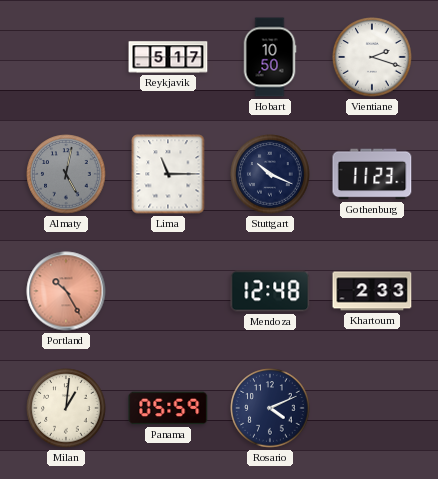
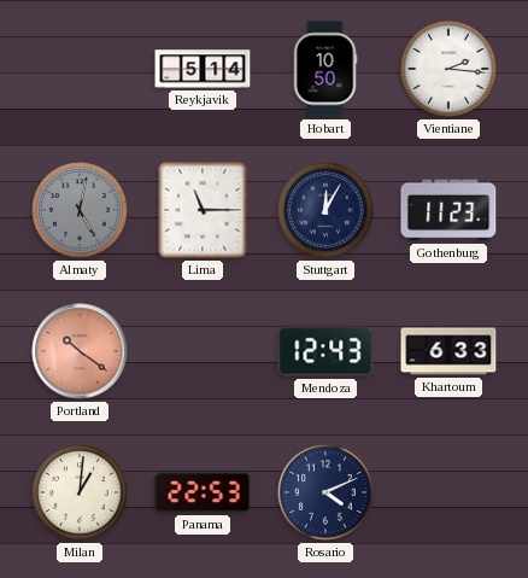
Reykjavik: 5:17 -> 5:14 (203, 69)
Vientiane: 2:18 -> 2:16 (448, 69)
Stuttgart: 10:19 -> 12:05 (325, 210)
Portland: 10:25 -> 10:21 (80, 351)
Mendoza: 12:48 -> 12:43 (325, 351)
Khartoum: 2:33 -> 6:33 (448, 351)
Panama: 05:59 -> 22:53 (203, 492)
